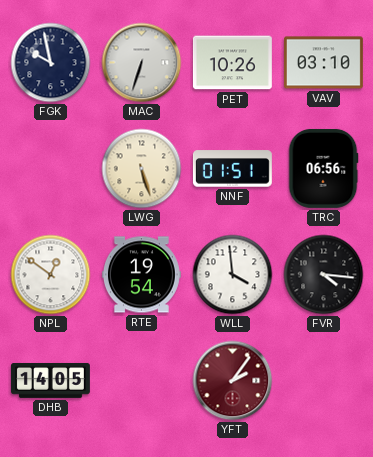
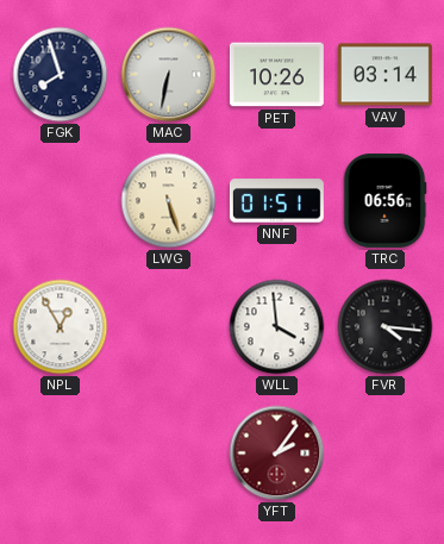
FGK: 9:58 -> 7:57 (61, 75)
MAC: 6:33 -> 6:32 (169, 75)
VAV: 03:10 -> 03:14 (384, 75)
NPL: 12:51 -> 12:55 (61, 327)
RTE: 19:54 -> none (141, 275)
DHB: 14:05 -> none (50, 380)
